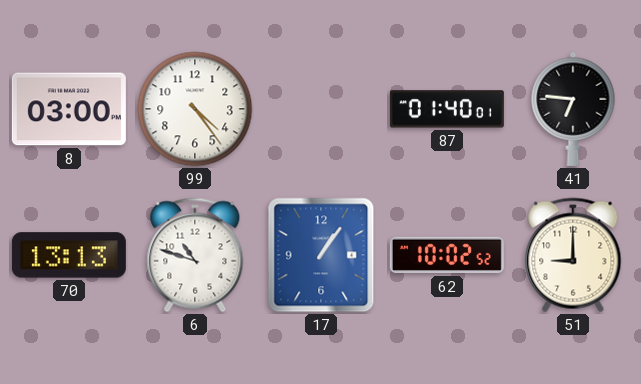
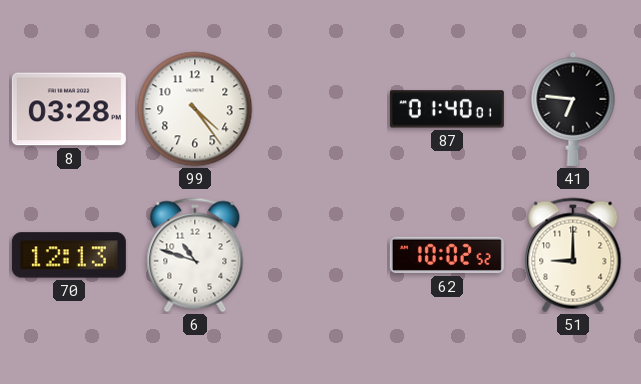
8: 03:00 -> 03:28 (69, 109)
70: 13:13 -> 12:13 (69, 255)
17: 1:06 -> none (321, 255)
